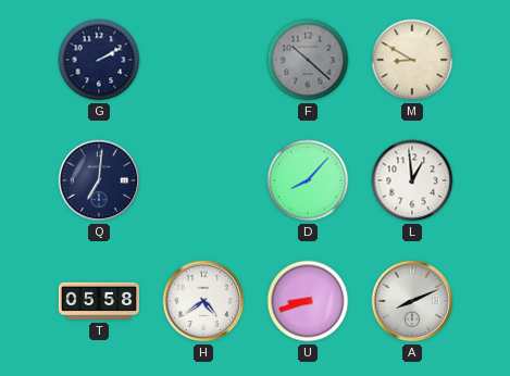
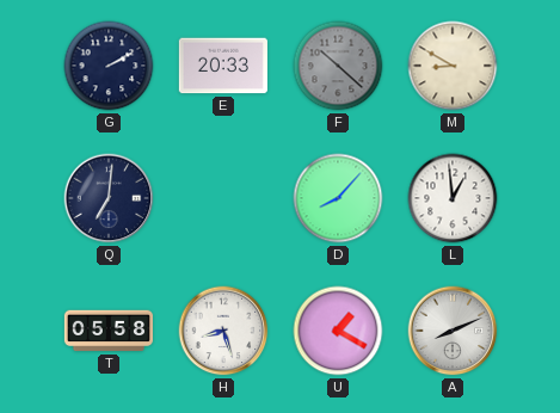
E: none -> 20:33 (223, 66)
H: 4:39 -> 8:27 (223, 331)
U: 8:42 -> 1:20 (338, 331)
